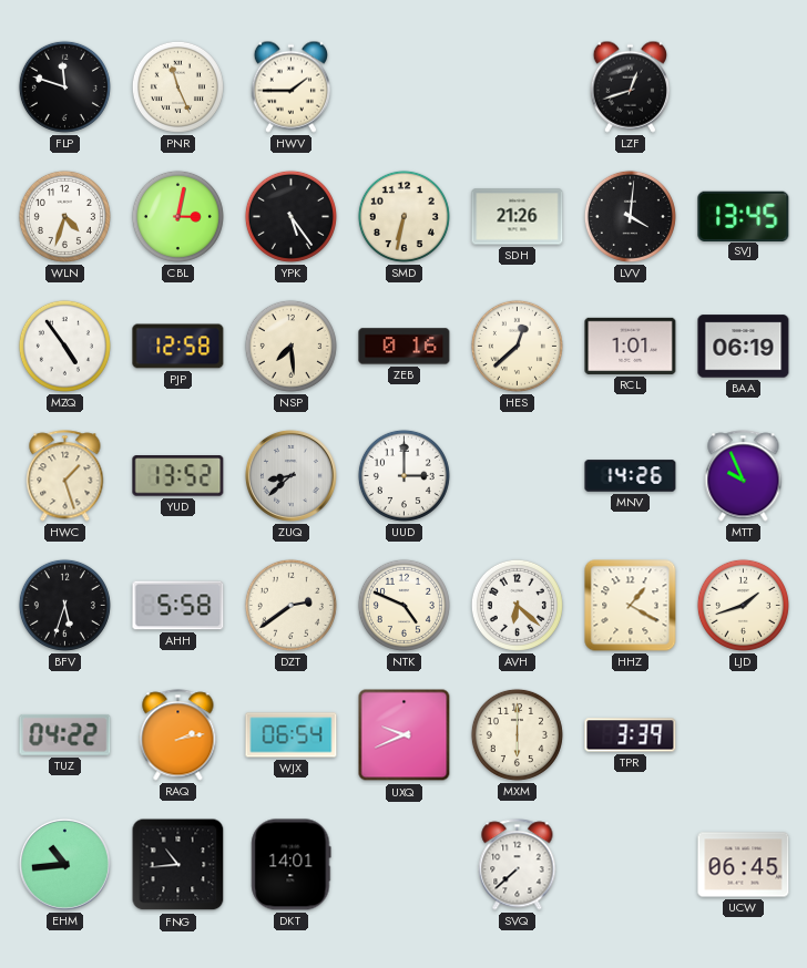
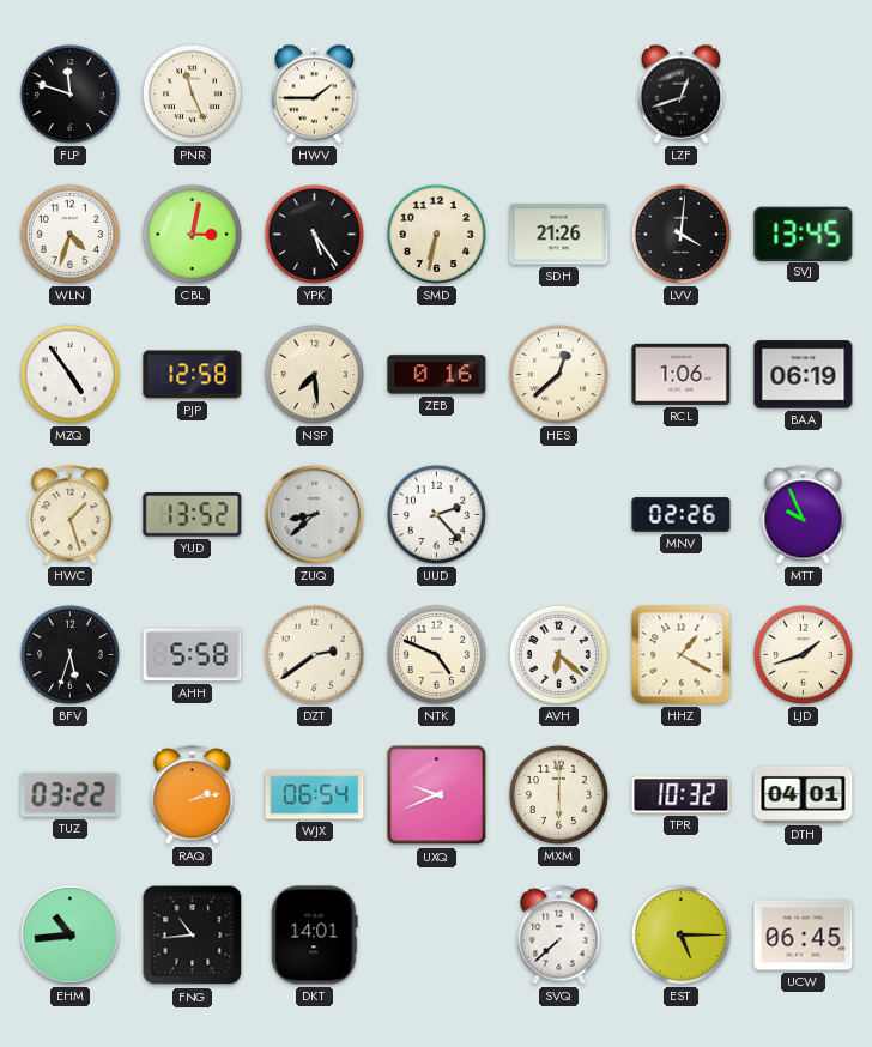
RCL: 1:01 -> 1:06 (682, 374)
UUD: 3:00 -> 2:23 (436, 514)
MNV: 14:26 -> 02:26 (682, 515)
TUZ: 04:22 -> 03:22 (71, 794)
TPR: 3:39 -> 10:32 (682, 795)
DTH: none -> 04:01 (804, 794)
EST: none -> 5:15 (680, 934)
